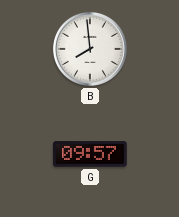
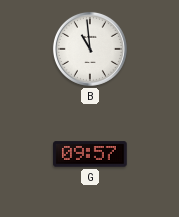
B: 7:59 -> 10:59 (90, 49)
